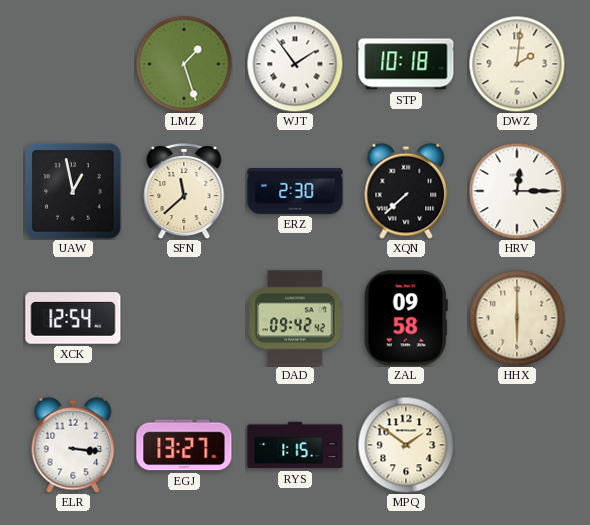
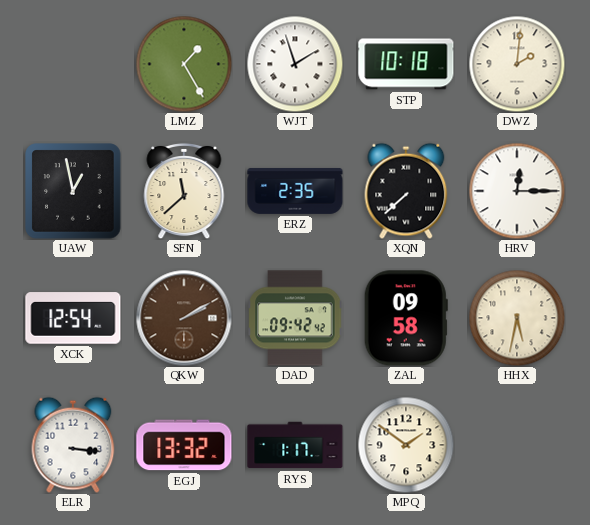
LMZ: 1:27 -> 1:25 (184, 64)
WJT: 1:54 -> 1:57 (295, 64)
ERZ: 2:30 -> 2:35 (295, 191)
QKW: none -> 2:10 (184, 318)
HHX: 6:00 -> 5:32 (517, 318)
EGJ: 13:27 -> 13:32 (184, 445)
RYS: 1:15 -> 1:17 (295, 445)
